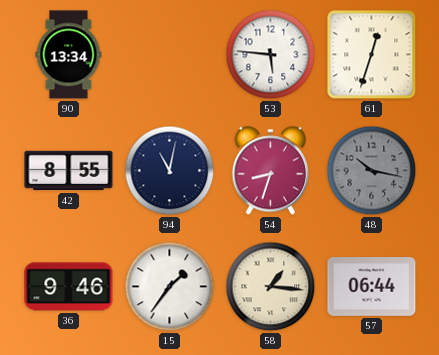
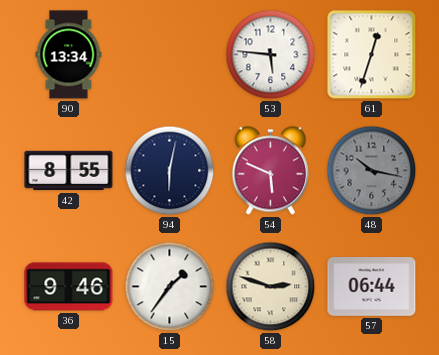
94: 11:02 -> 6:02 (170, 171)
54: 8:33 -> 5:49 (270, 171)
58: 1:16 -> 2:48 (271, 287)
